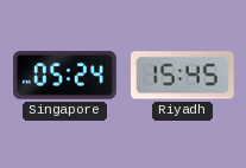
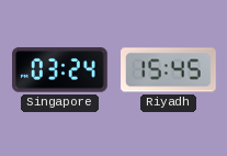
Singapore: 05:24 -> 03:24 (60, 70)
